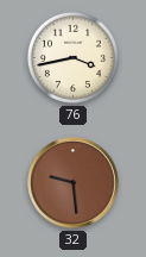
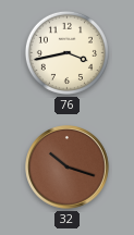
32: 9:29 -> 10:18 (68, 168)
